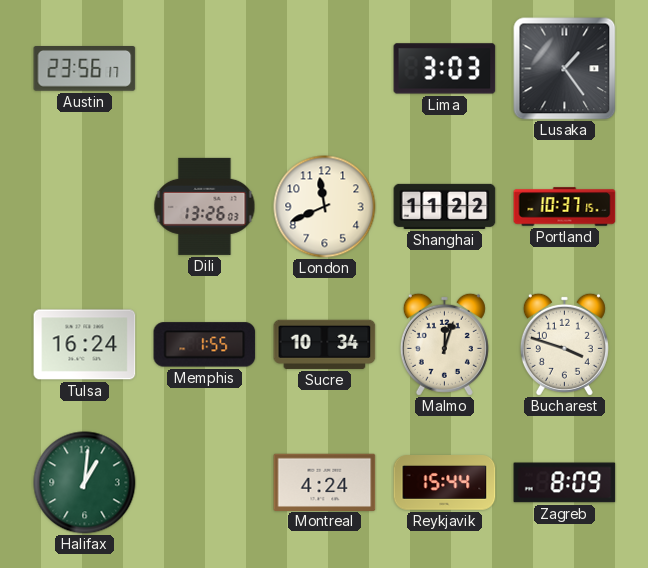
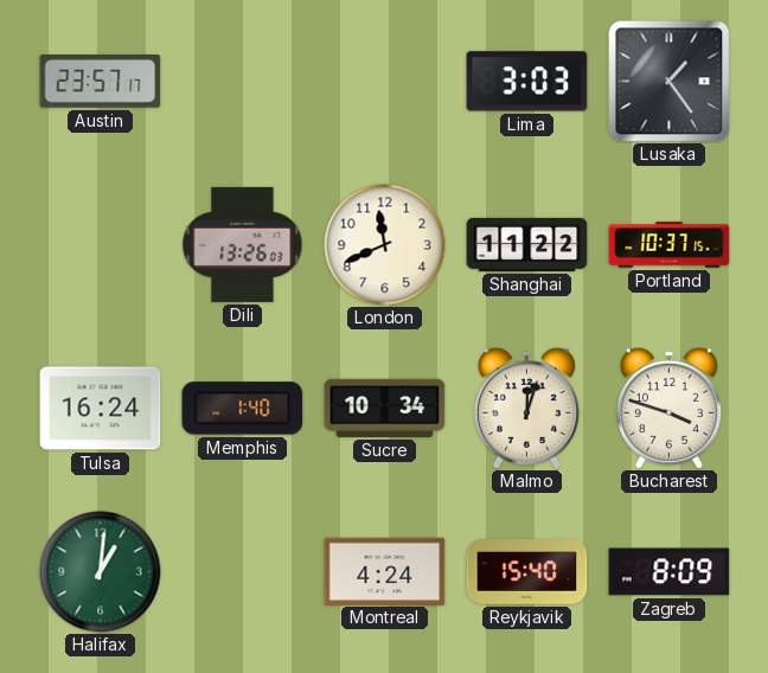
Austin: 23:56 -> 23:57 (101, 82)
Memphis: 1:55 -> 1:40 (243, 409)
Reykjavik: 15:44 -> 15:40 (527, 572)
